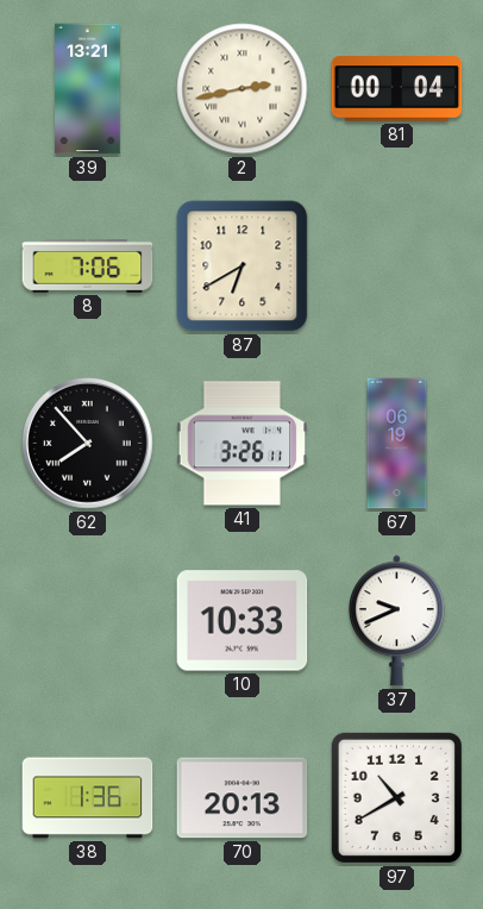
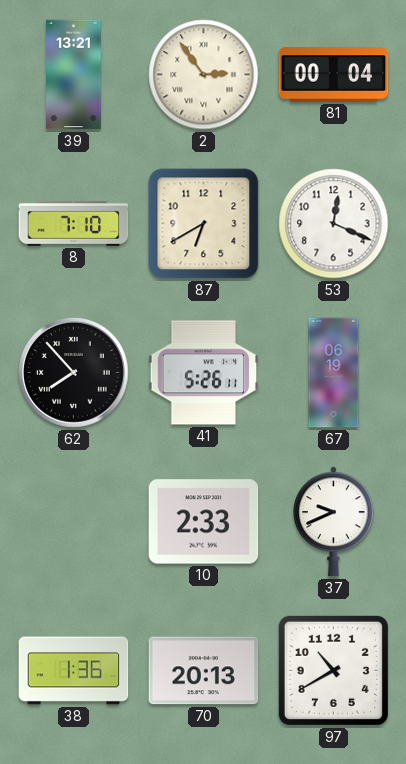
2: 2:43 -> 2:54 (204, 75)
8: 7:06 -> 7:10 (74, 223)
53: none -> 12:19 (334, 224)
41: 3:26 -> 5:26 (204, 373)
10: 10:33 -> 2:33 (204, 522)
